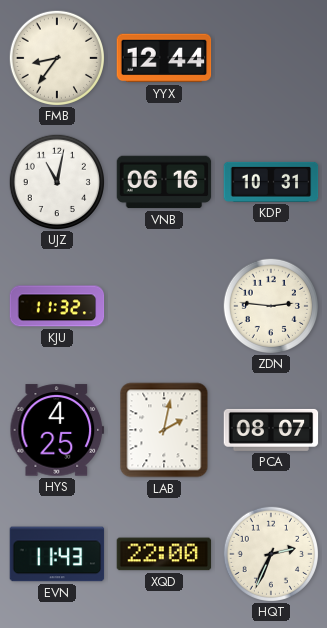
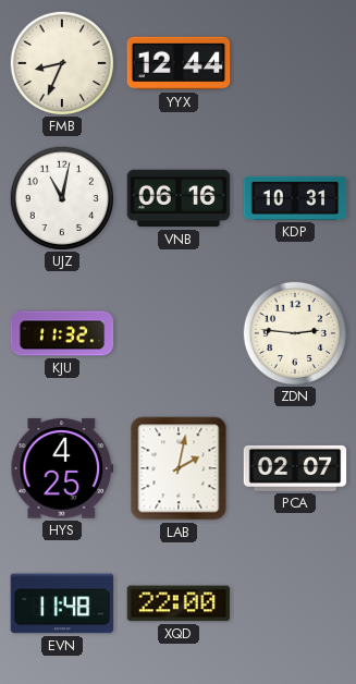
FMB: 8:36 -> 8:34 (61, 62)
PCA: 08:07 -> 02:07 (295, 468)
EVN: 11:43 -> 11:48 (62, 603)
HQT: 2:34 -> none (270, 553)
